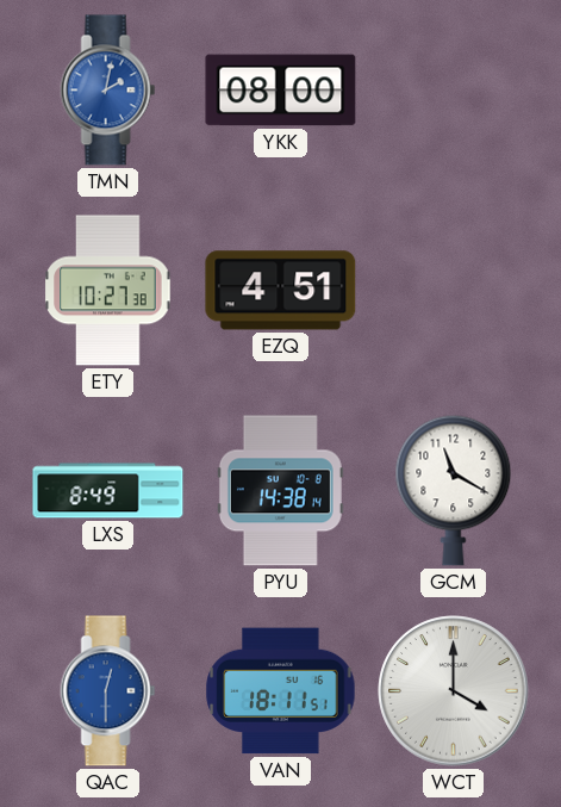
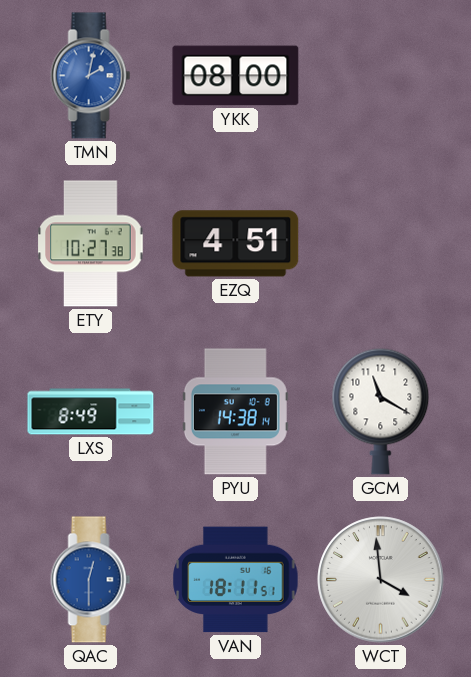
WCT: 4:00 -> 3:59 (381, 580)
